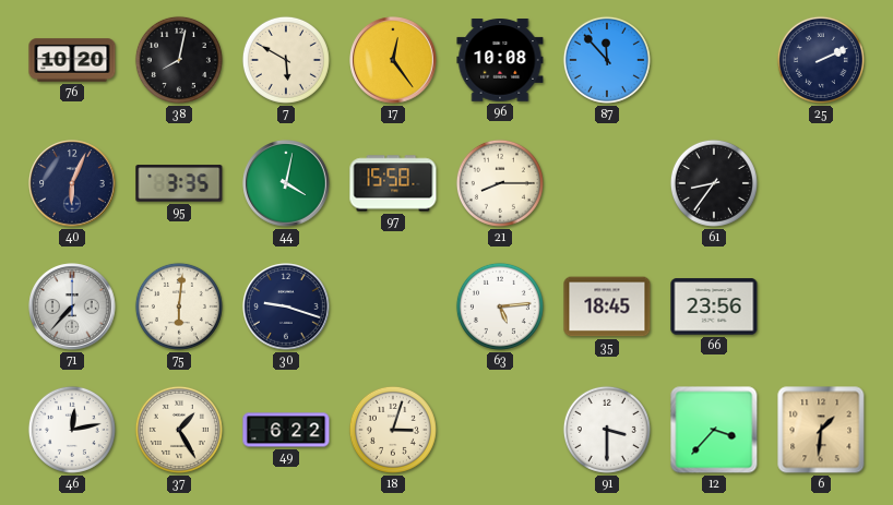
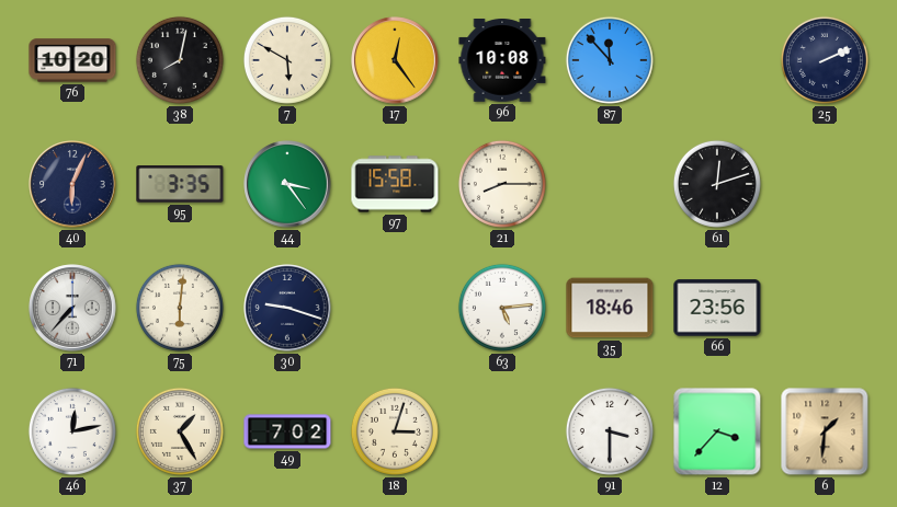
44: 4:02 -> 3:24 (287, 184)
61: 8:36 -> 12:12 (717, 184)
35: 18:45 -> 18:46 (610, 308)
49: 6:22 -> 7:02 (287, 431)
